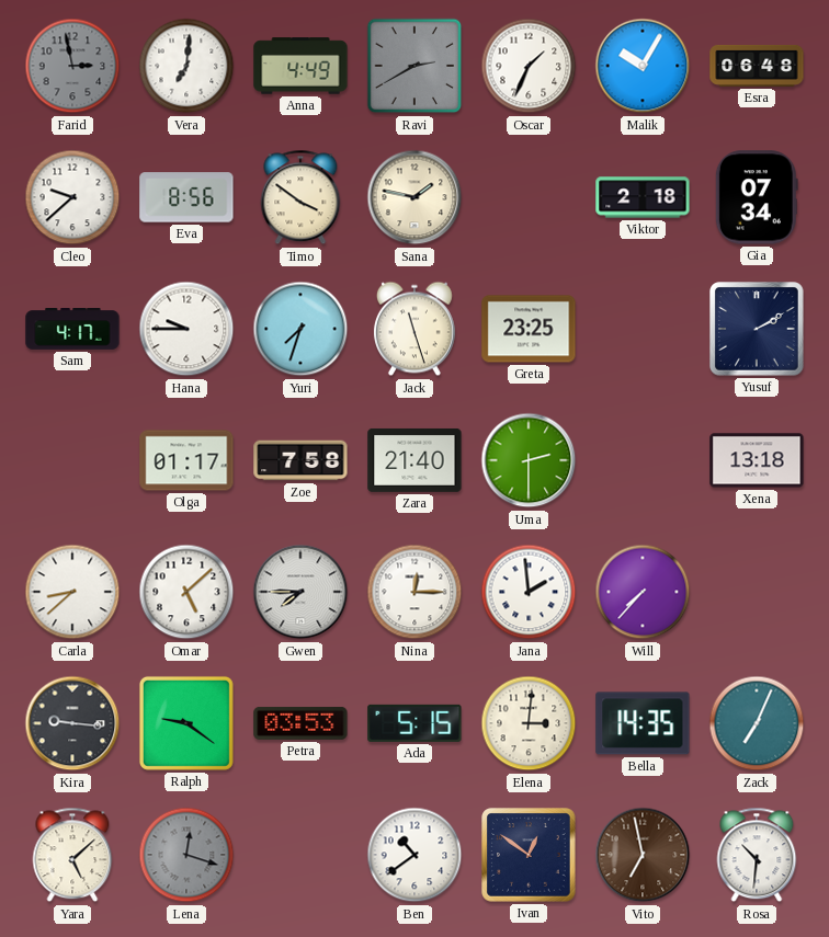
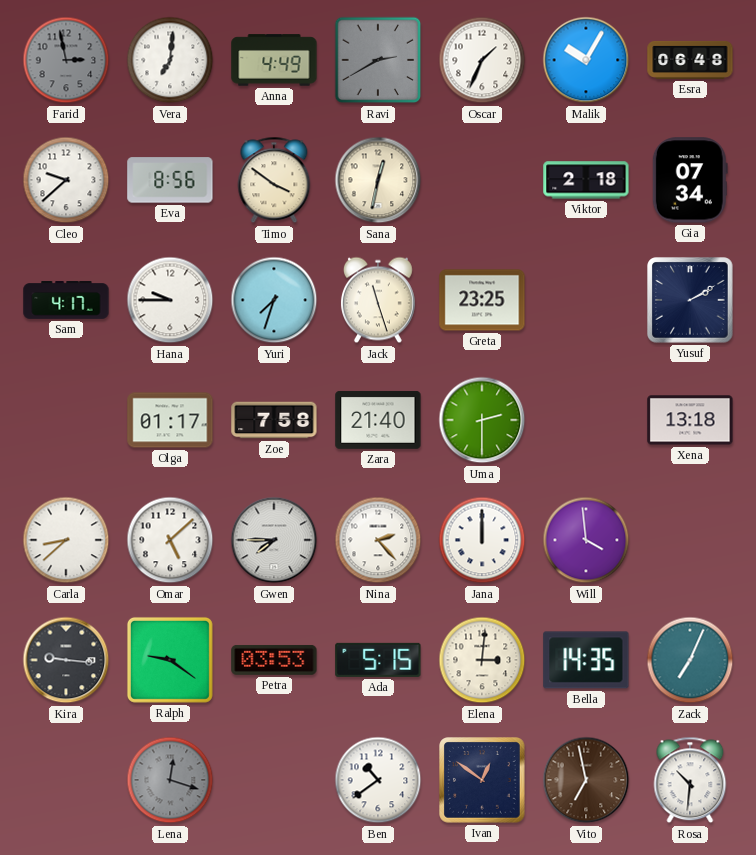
Sana: 1:47 -> 12:32 (378, 180)
Nina: 12:15 -> 2:23 (378, 540)
Jana: 1:59 -> 12:00 (482, 540)
Will: 7:37 -> 3:59 (586, 540)
Yara: 5:08 -> none (72, 855)
